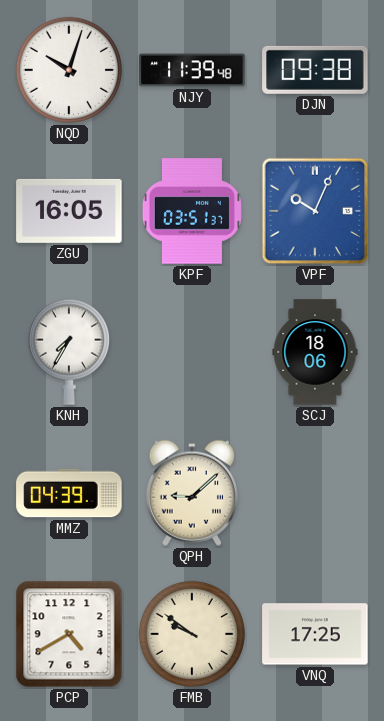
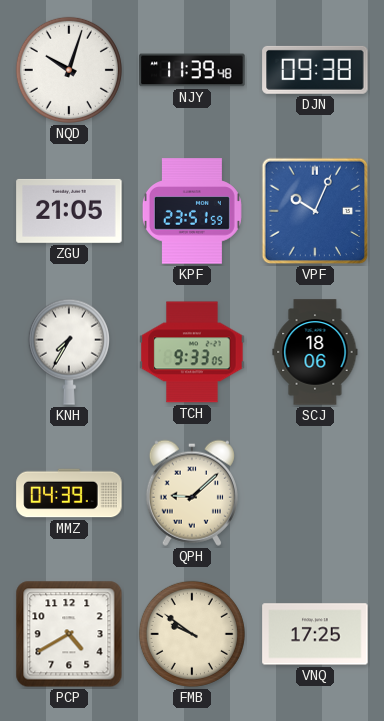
ZGU: 16:05 -> 21:05 (69, 211)
KPF: 03:51 -> 23:51 (192, 211)
TCH: none -> 9:33 (192, 352)
